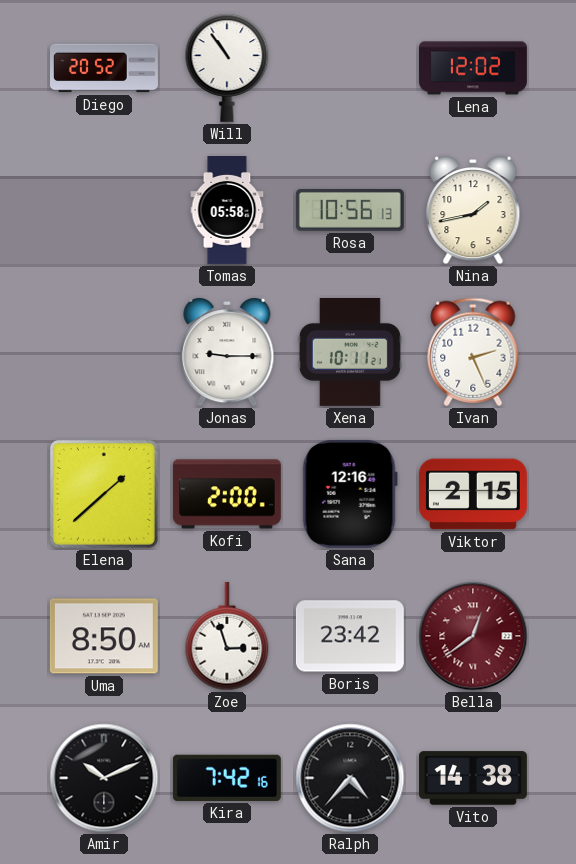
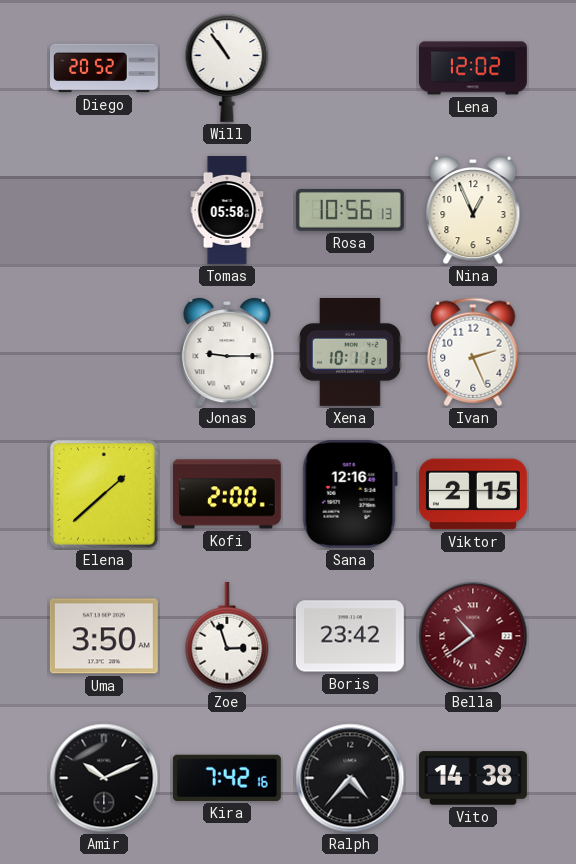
Nina: 1:43 -> 12:56 (473, 211)
Uma: 8:50 -> 3:50 (104, 636)
Bella: 12:39 -> 10:39 (473, 636)
